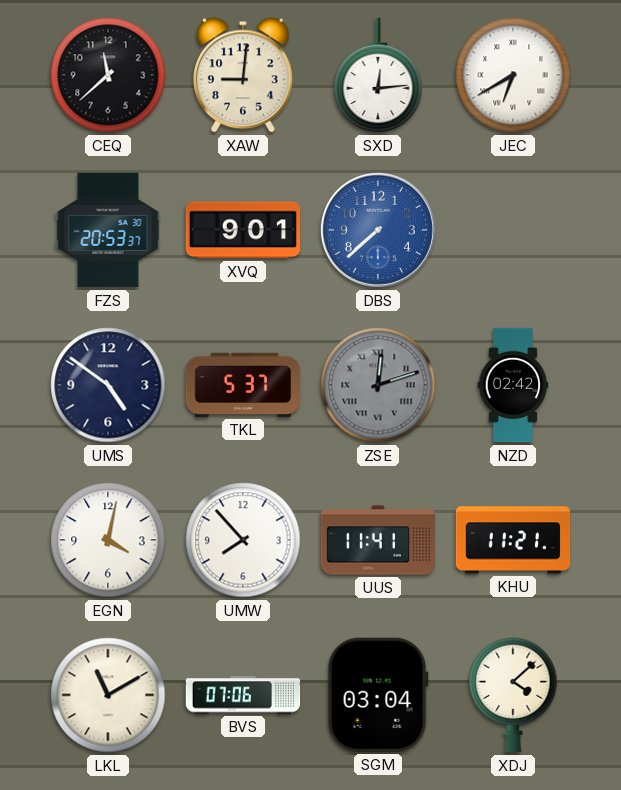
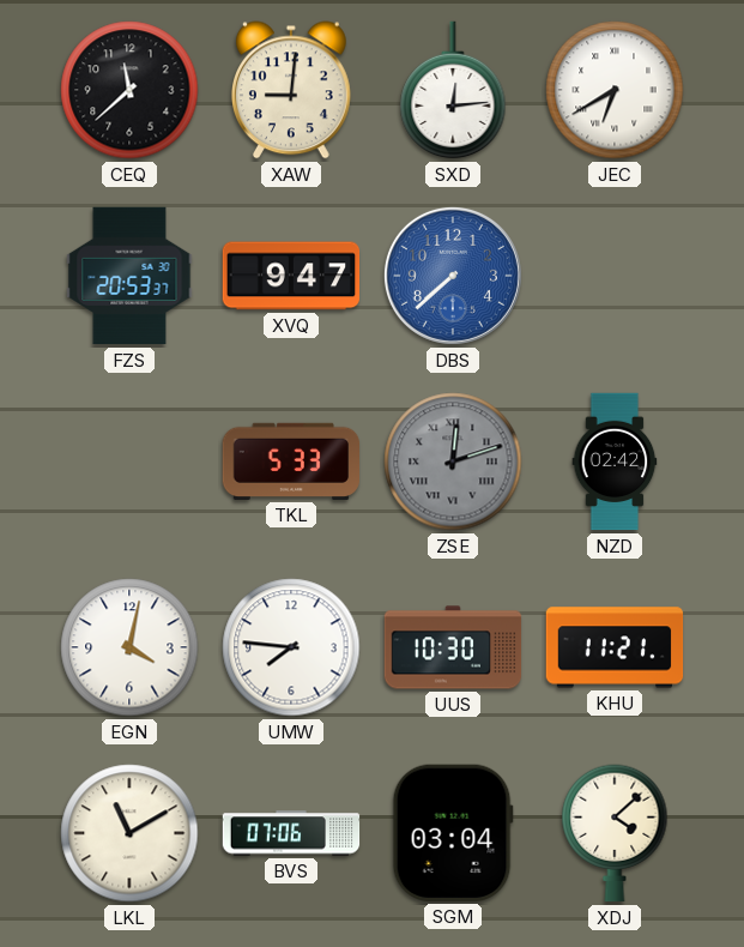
XVQ: 9:01 -> 9:47 (291, 276)
UMS: 4:51 -> none (108, 385)
TKL: 5:37 -> 5:33 (291, 462)
UMW: 7:53 -> 7:46 (291, 647)
UUS: 11:41 -> 10:30 (453, 647)
